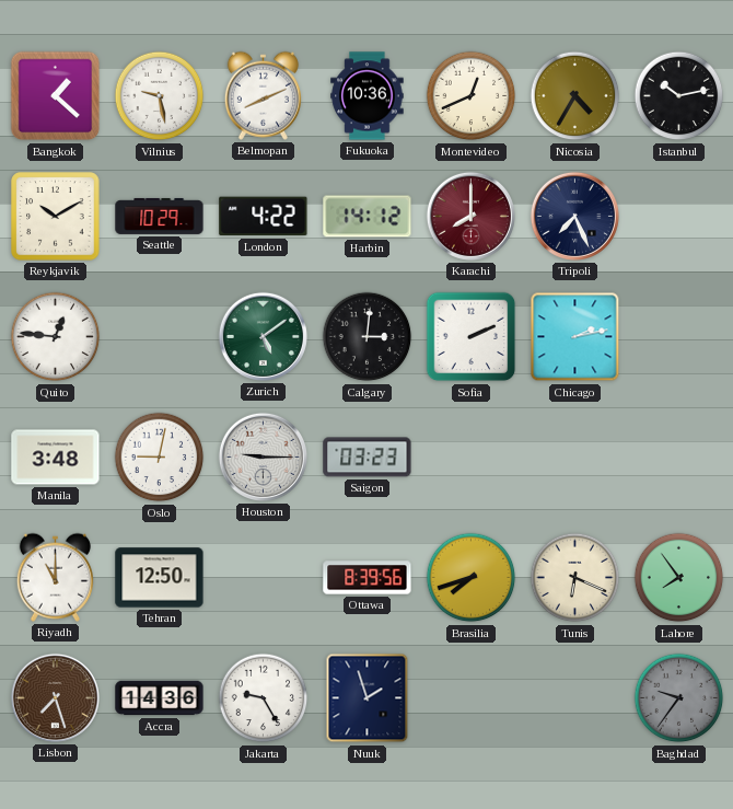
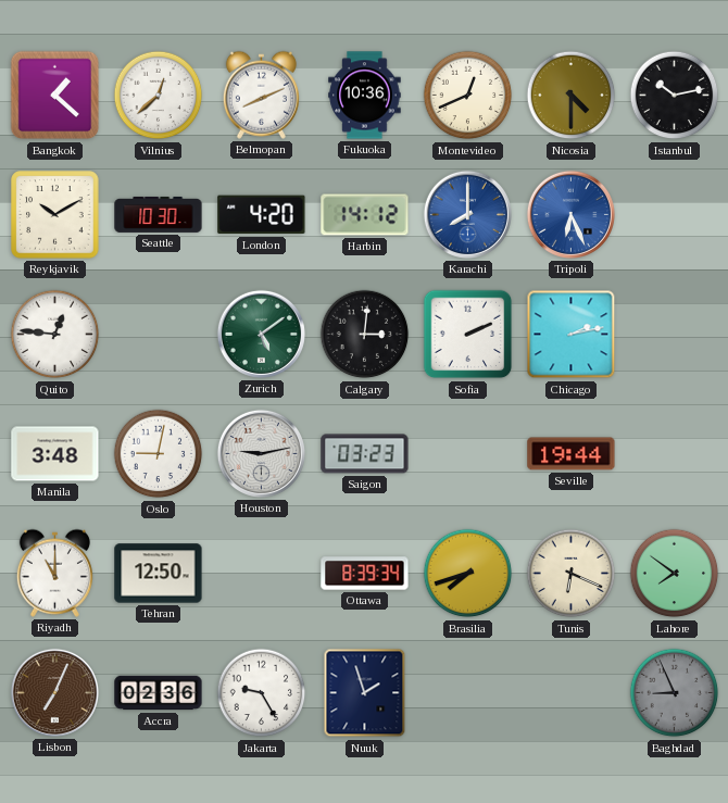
Vilnius: 9:28 -> 12:38 (159, 96)
Nicosia: 4:35 -> 4:30 (572, 96)
Seattle: 10:29 -> 10:30 (159, 214)
London: 4:22 -> 4:20 (262, 215)
Karachi dial: burgundy -> blue (467, 214)
Tripoli: 7:26 -> 6:26 (570, 214)
Tripoli dial: navy -> blue (570, 214)
Houston: 9:15 -> 9:13 (261, 453)
Seville: none -> 19:44 (572, 454)
Ottawa: 8:39:56 -> 8:39:34 (365, 574)
Lahore: 7:54 -> 7:51 (675, 574)
Lisbon: 7:27 -> 7:04 (54, 692)
Accra: 14:36 -> 02:36 (159, 693)
Baghdad: 9:36 -> 8:56 (675, 693)
